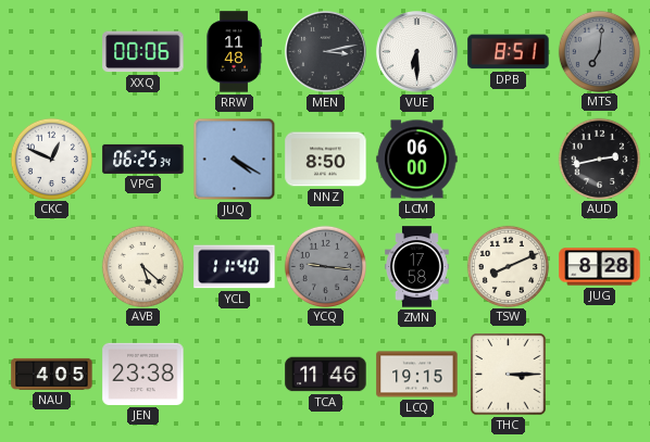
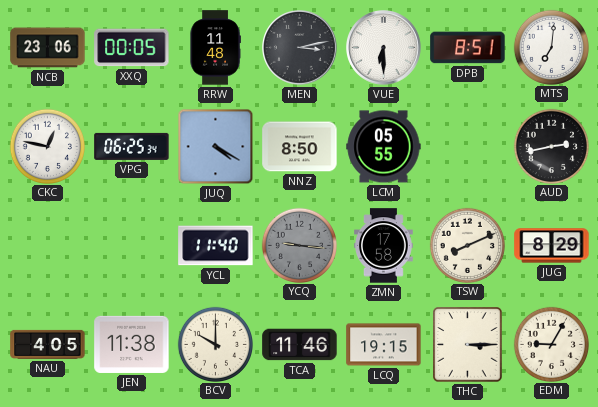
NCB: none -> 23:06 (48, 48)
XXQ: 00:06 -> 00:05 (132, 48)
MTS dial: grey -> white (551, 47)
CKC: 12:49 -> 12:47 (47, 146)
LCM: 06:00 -> 05:55 (384, 147)
AVB: 5:22 -> none (142, 266)
JUG: 8:28 -> 8:29 (552, 246)
JEN: 23:38 -> 11:38 (132, 344)
BCV: none -> 10:00 (215, 344)
EDM: none -> 9:05 (551, 344)
